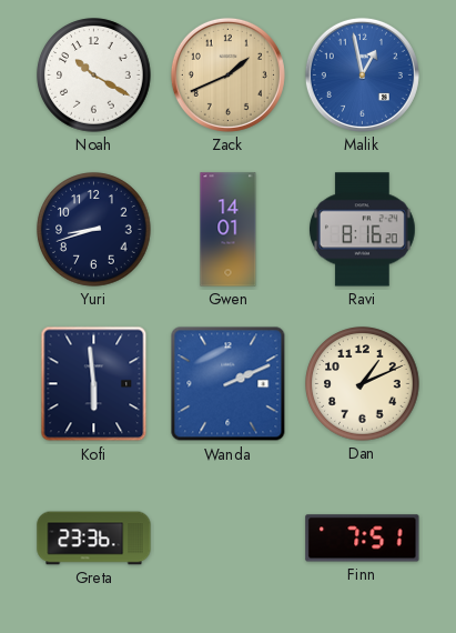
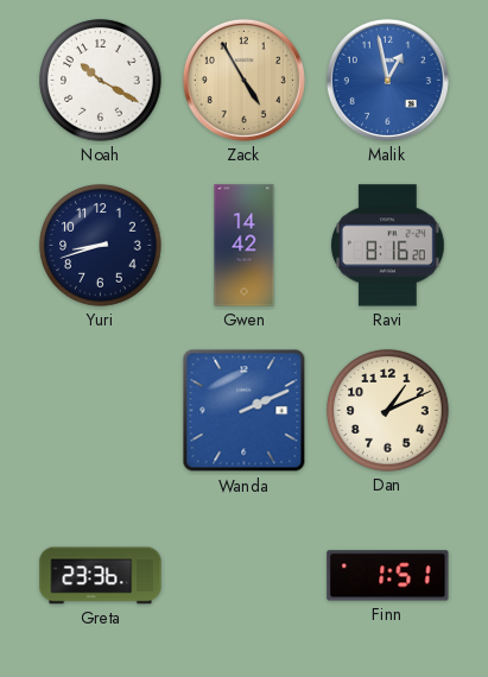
Zack: 1:41 -> 4:55 (243, 80)
Gwen: 14:01 -> 14:42 (245, 246)
Kofi: 5:59 -> none (94, 384)
Finn: 7:51 -> 1:51 (388, 576)
